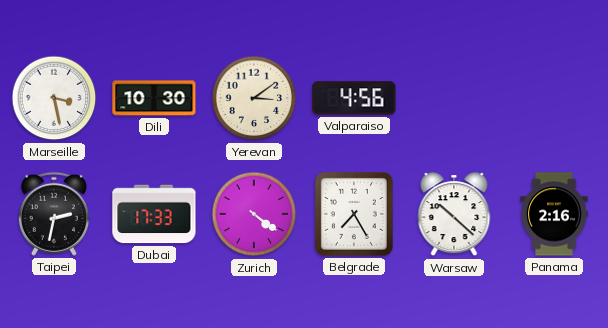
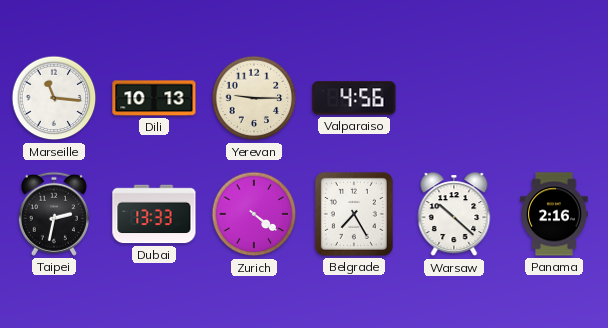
Marseille: 3:28 -> 11:16 (54, 98)
Dili: 10:30 -> 10:13 (154, 98)
Yerevan: 3:09 -> 9:15 (254, 98)
Dubai: 17:33 -> 13:33 (154, 214)
